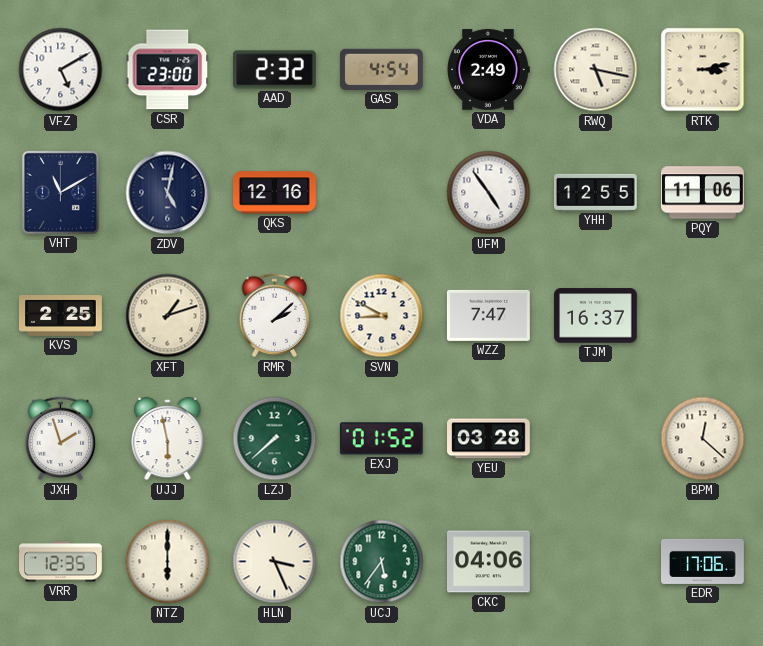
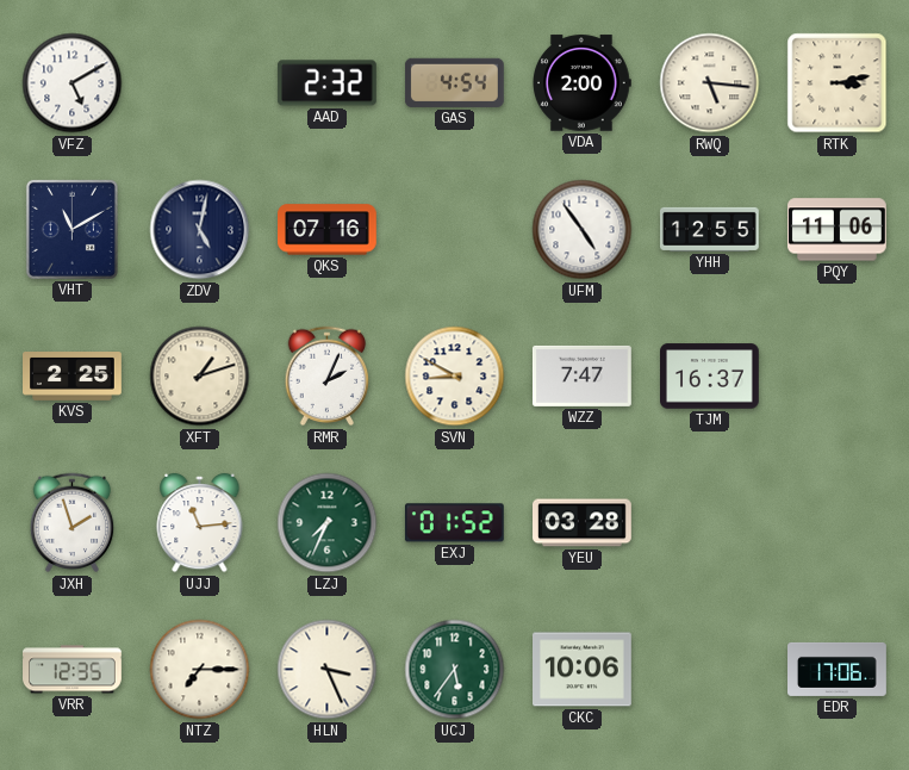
CSR: 23:00 -> none (168, 70)
VDA: 2:49 -> 2:00 (581, 83)
RWQ: 5:17 -> 5:16 (710, 83)
QKS: 12:16 -> 07:16 (328, 230)
RMR: 2:08 -> 2:04 (328, 377)
UJJ: 5:58 -> 11:14 (200, 523)
LZJ: 7:38 -> 7:34 (328, 523)
BPM: 12:22 -> none (703, 439)
NTZ: 6:00 -> 7:15 (200, 670)
CKC: 04:06 -> 10:06 (583, 670)
